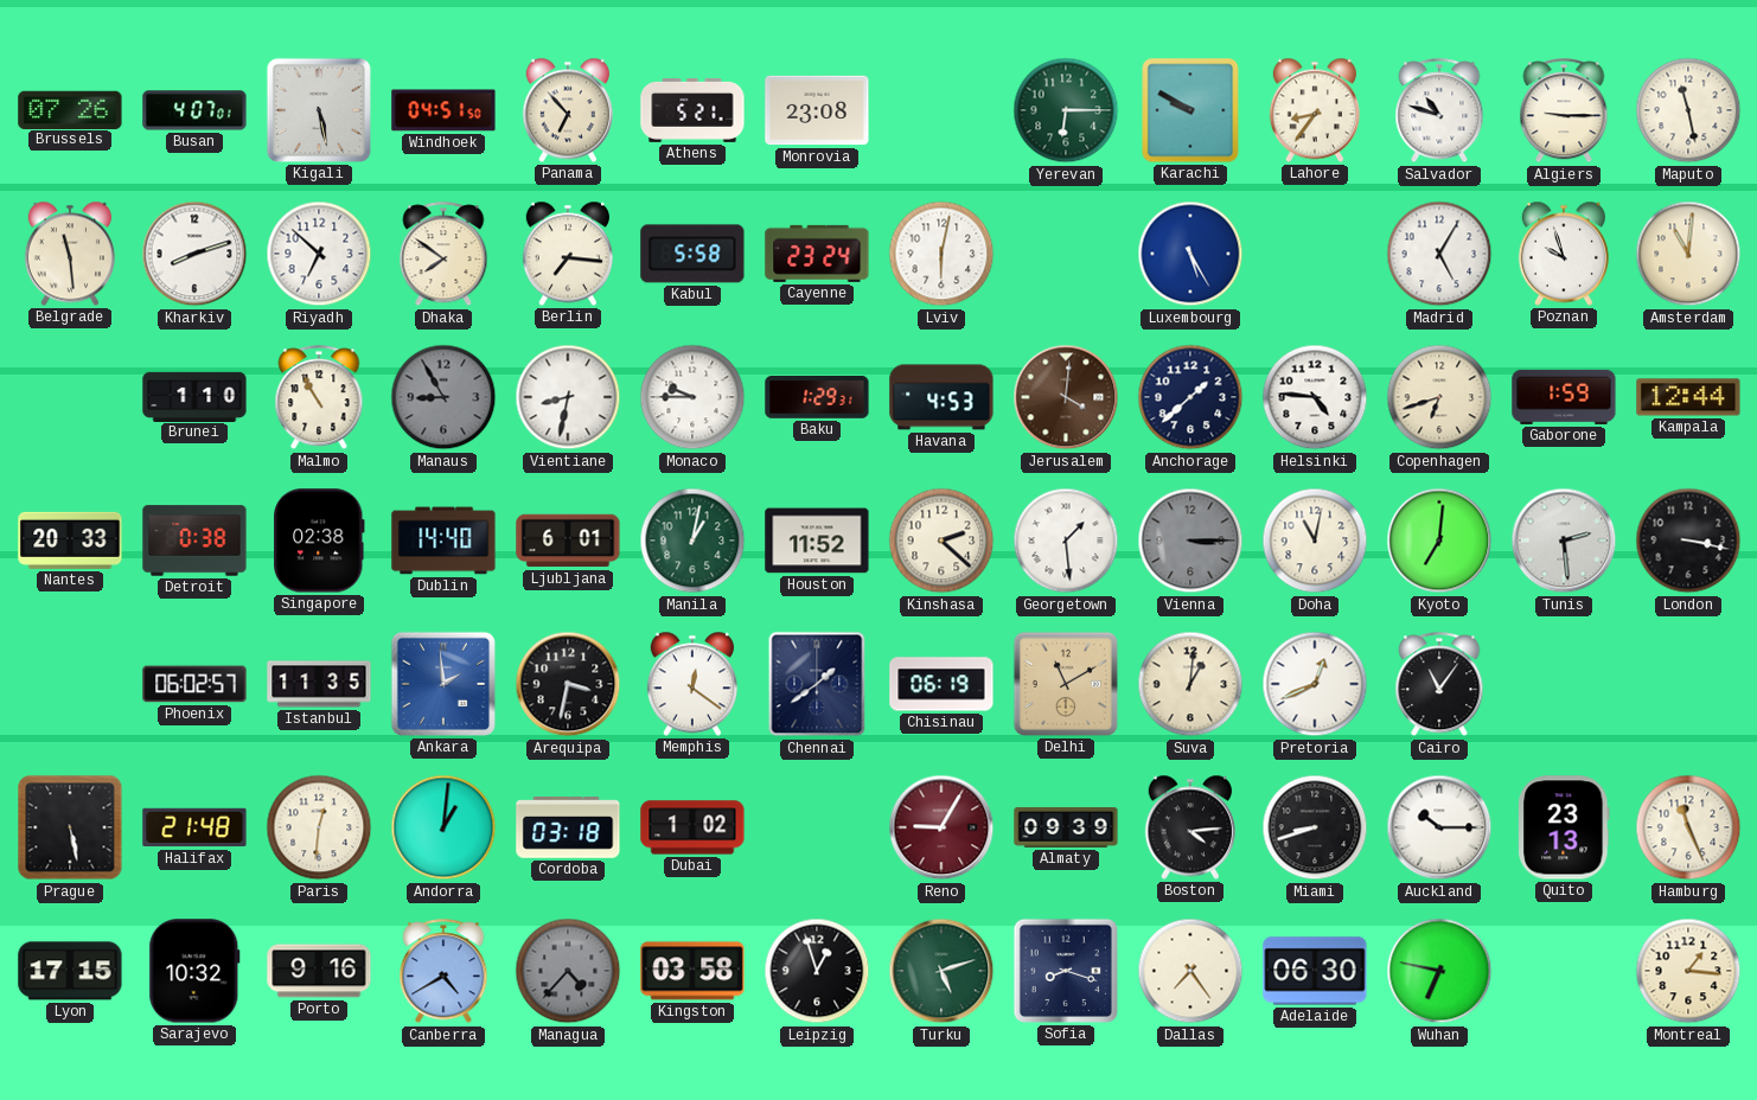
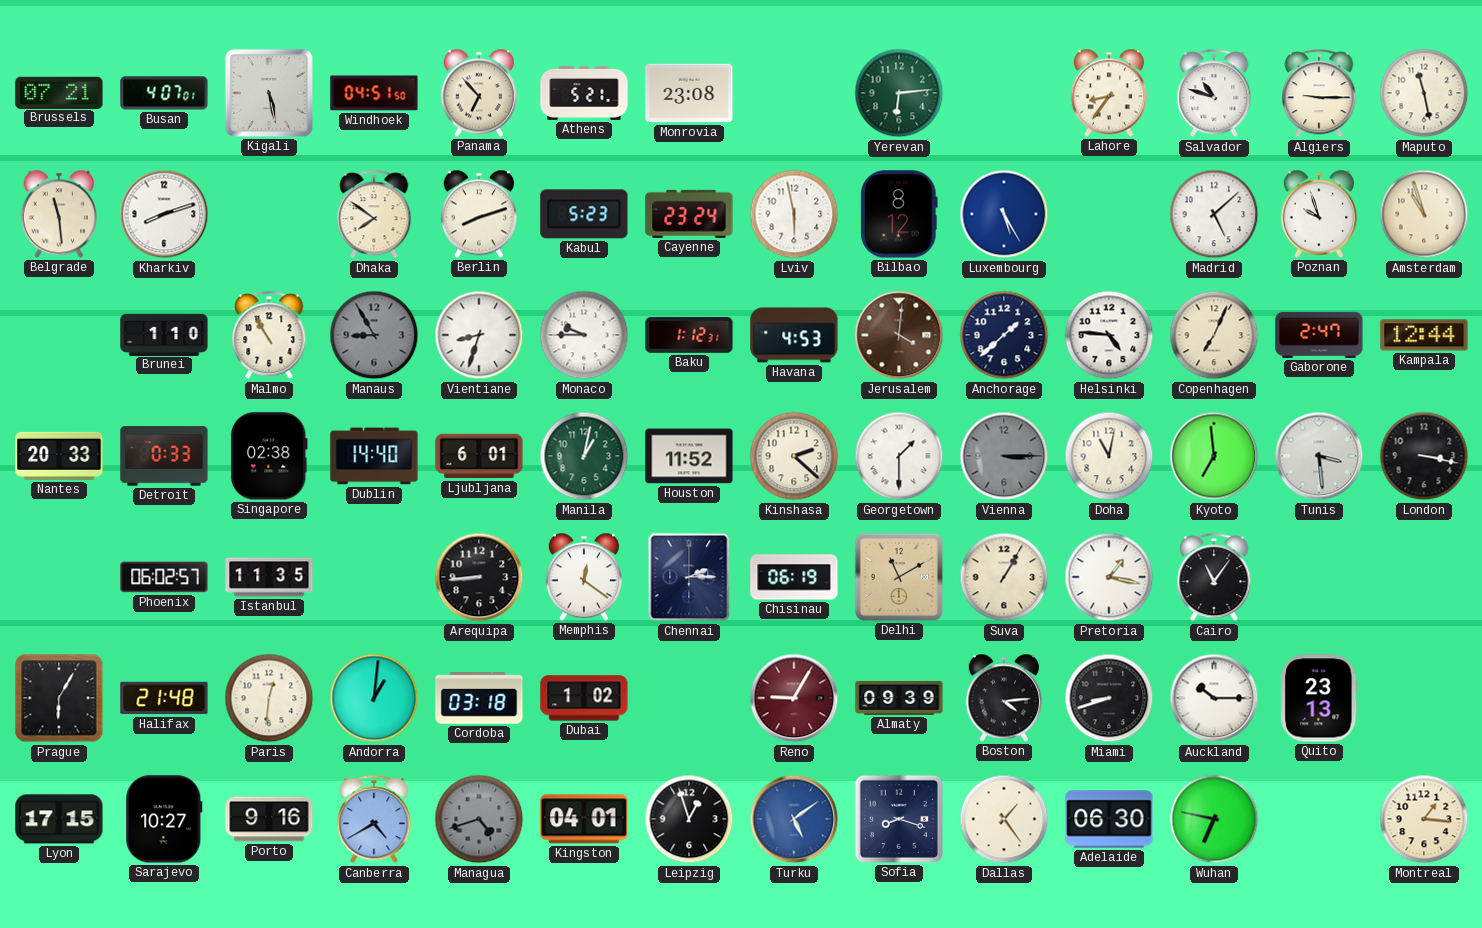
Brussels: 07:26 -> 07:21 (59, 92)
Yerevan: 6:15 -> 6:14 (899, 93)
Karachi: 9:50 -> none (1190, 110)
Riyadh: 6:52 -> none (319, 254)
Berlin: 7:16 -> 8:12 (478, 214)
Kabul: 5:58 -> 5:23 (584, 214)
Lviv: 6:02 -> 5:58 (794, 214)
Bilbao: none -> 8:12 (899, 214)
Madrid: 5:05 -> 5:08 (1214, 214)
Amsterdam: 11:01 -> 10:57 (1424, 214)
Vientiane: 8:32 -> 8:33 (479, 335)
Baku: 1:29 -> 1:12 (689, 336)
Copenhagen: 6:42 -> 7:04 (1214, 335)
Gaborone: 1:59 -> 2:47 (1319, 335)
Detroit: 0:38 -> 0:33 (164, 456)
Georgetown: 1:29 -> 1:30 (899, 456)
Kyoto: 7:01 -> 6:59 (1214, 456)
Tunis: 2:29 -> 3:29 (1319, 456)
Ankara: 1:59 -> none (443, 684)
Arequipa: 3:32 -> 8:44 (479, 577)
Chennai: 1:39 -> 2:15 (689, 577)
Suva: 1:01 -> 1:05 (1004, 577)
Pretoria: 12:41 -> 1:17 (1109, 577)
Prague: 5:28 -> 6:05 (59, 698)
Hamburg: 11:26 -> none (1688, 827)
Sarajevo: 10:32 -> 10:27 (164, 819)
Managua: 4:37 -> 4:42 (479, 819)
Kingston: 03:58 -> 04:01 (584, 819)
Turku: 5:12 -> 5:09 (794, 819)
Turku dial: green -> blue (794, 819)
Dallas: 7:24 -> 1:24 (1004, 819)
